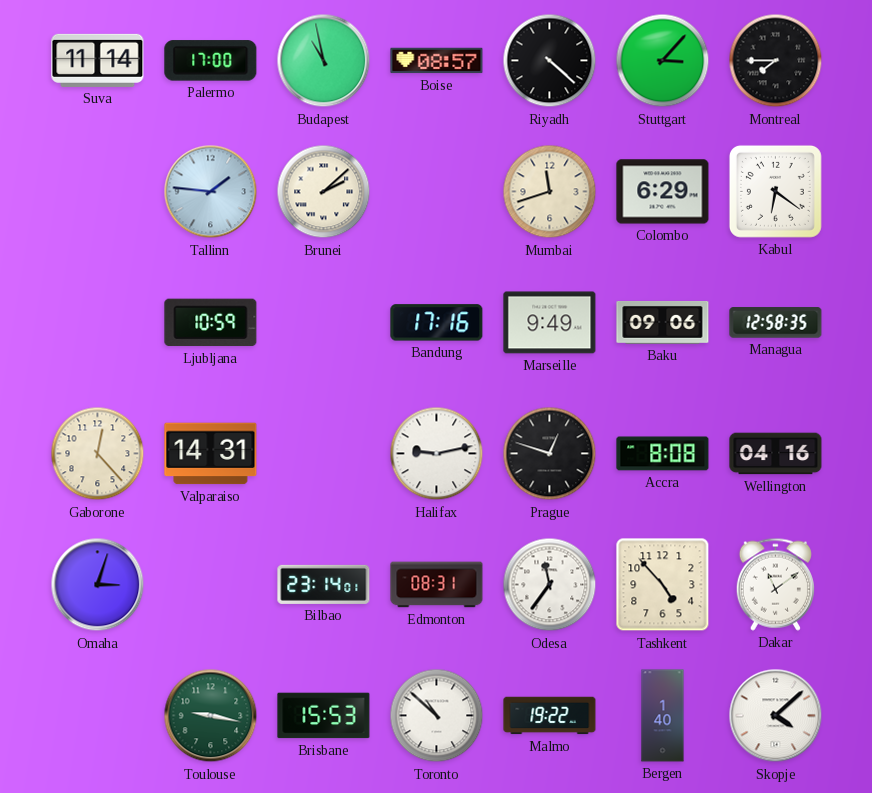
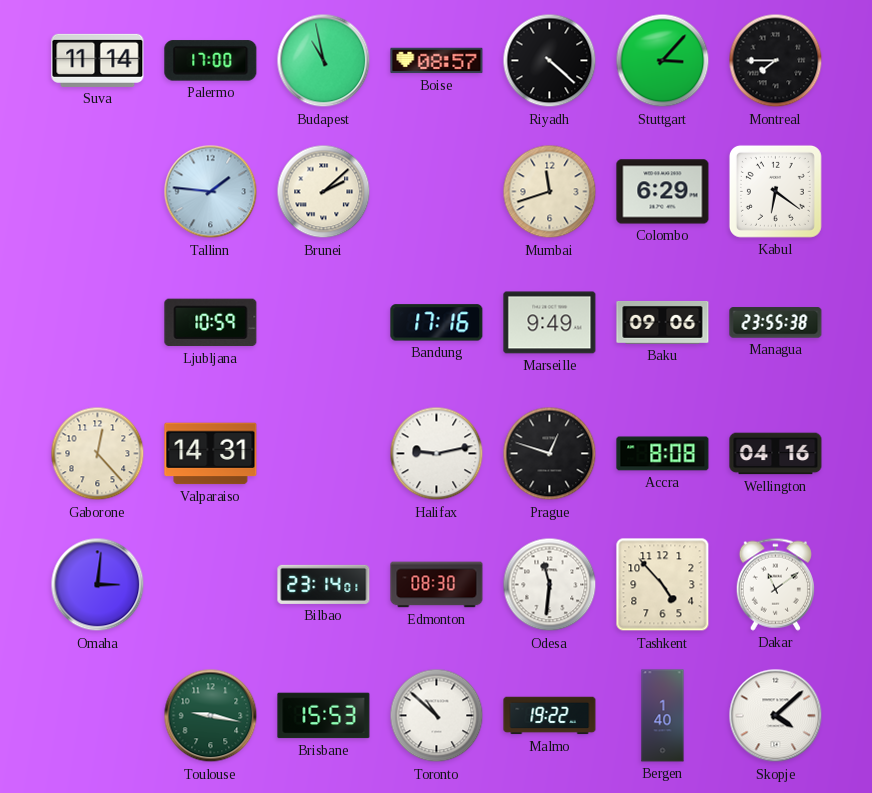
Managua: 12:58 -> 23:55 (776, 323)
Omaha: 3:03 -> 3:01 (98, 585)
Edmonton: 08:31 -> 08:30 (437, 585)
Odesa: 11:36 -> 11:31 (550, 585)
